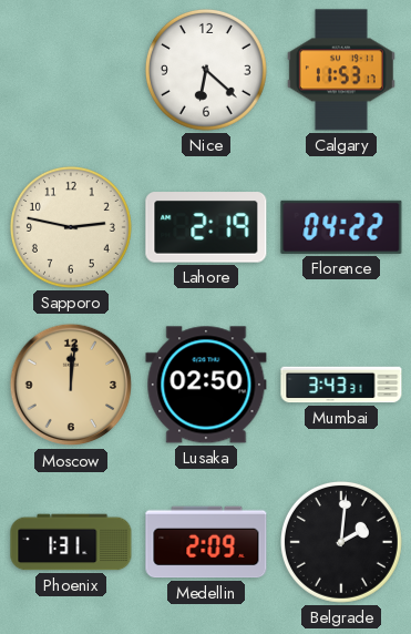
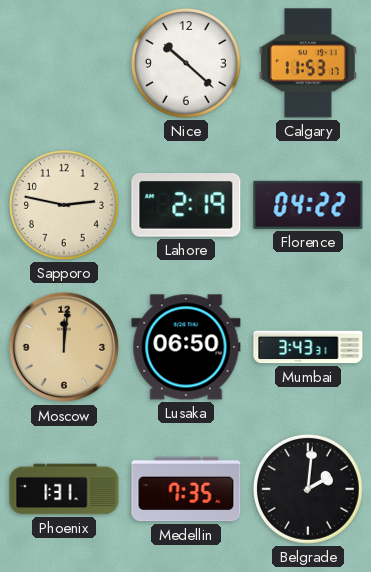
Nice: 6:22 -> 10:22 (186, 63)
Lusaka: 02:50 -> 06:50 (186, 347)
Medellin: 2:09 -> 7:35 (186, 489)
